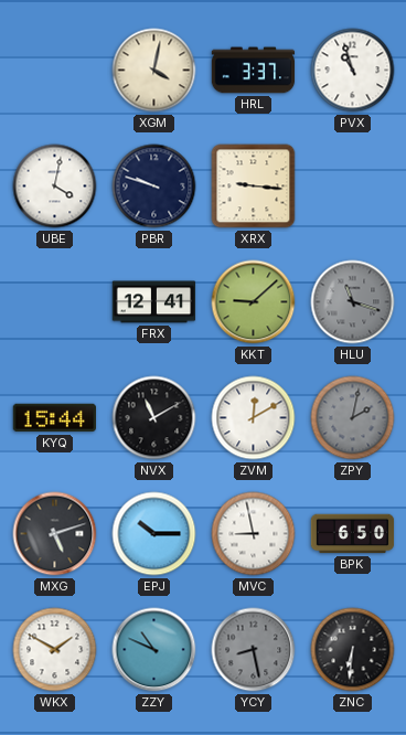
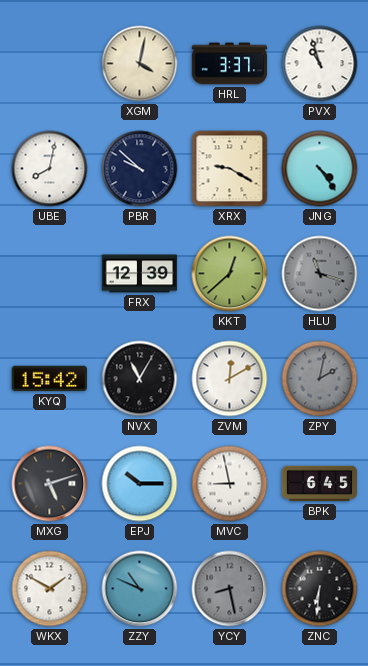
UBE: 4:02 -> 8:02 (50, 169)
PBR: 9:48 -> 9:52 (140, 169)
XRX: 9:16 -> 9:20 (230, 169)
JNG: none -> 4:24 (320, 169)
FRX: 12:41 -> 12:39 (140, 274)
KKT: 9:08 -> 12:38 (230, 274)
KYQ: 15:44 -> 15:42 (49, 379)
NVX: 11:10 -> 11:05 (140, 379)
BPK: 6:50 -> 6:45 (320, 484)
